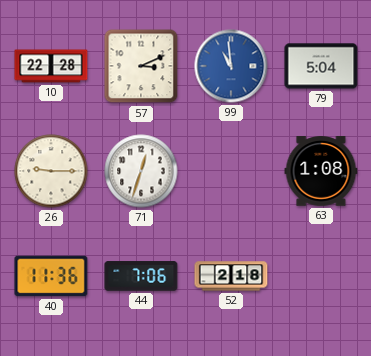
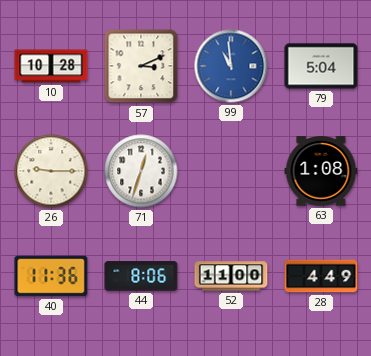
10: 22:28 -> 10:28 (51, 66)
44: 7:06 -> 8:06 (141, 276)
52: 2:18 -> 11:00 (231, 276)
28: none -> 4:49 (321, 276)
